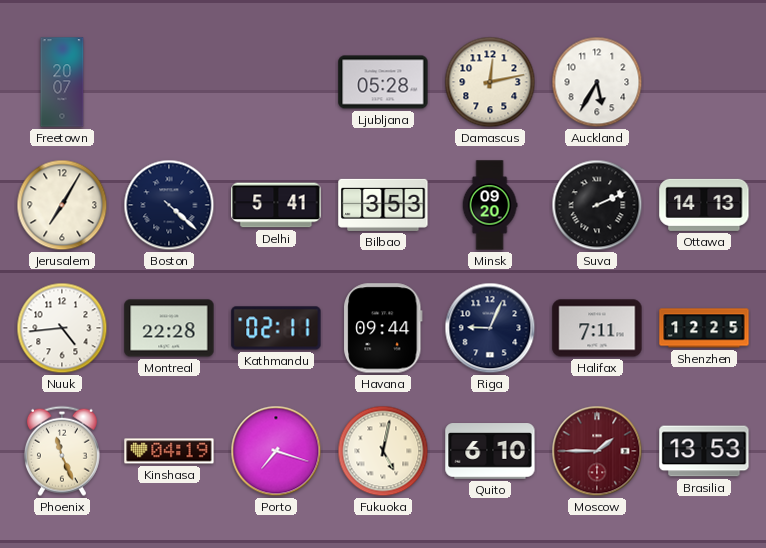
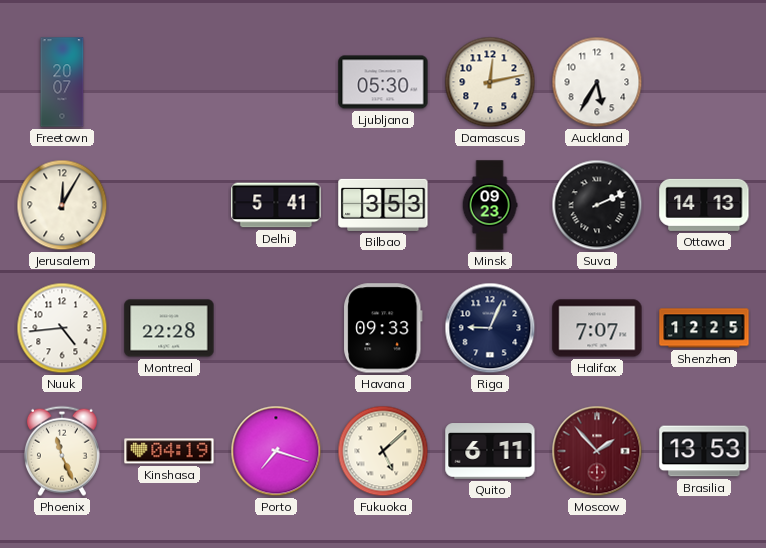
Ljubljana: 05:28 -> 05:30 (383, 82)
Jerusalem: 7:05 -> 12:05 (62, 205)
Boston: 4:22 -> none (169, 205)
Minsk: 09:20 -> 09:23 (490, 205)
Kathmandu: 02:11 -> none (276, 328)
Havana: 09:44 -> 09:33 (383, 328)
Halifax: 7:11 -> 7:07 (597, 328)
Fukuoka: 5:02 -> 5:08 (383, 451)
Quito: 6:10 -> 6:11 (490, 451)
Moscow: 1:45 -> 1:53 (597, 451)
